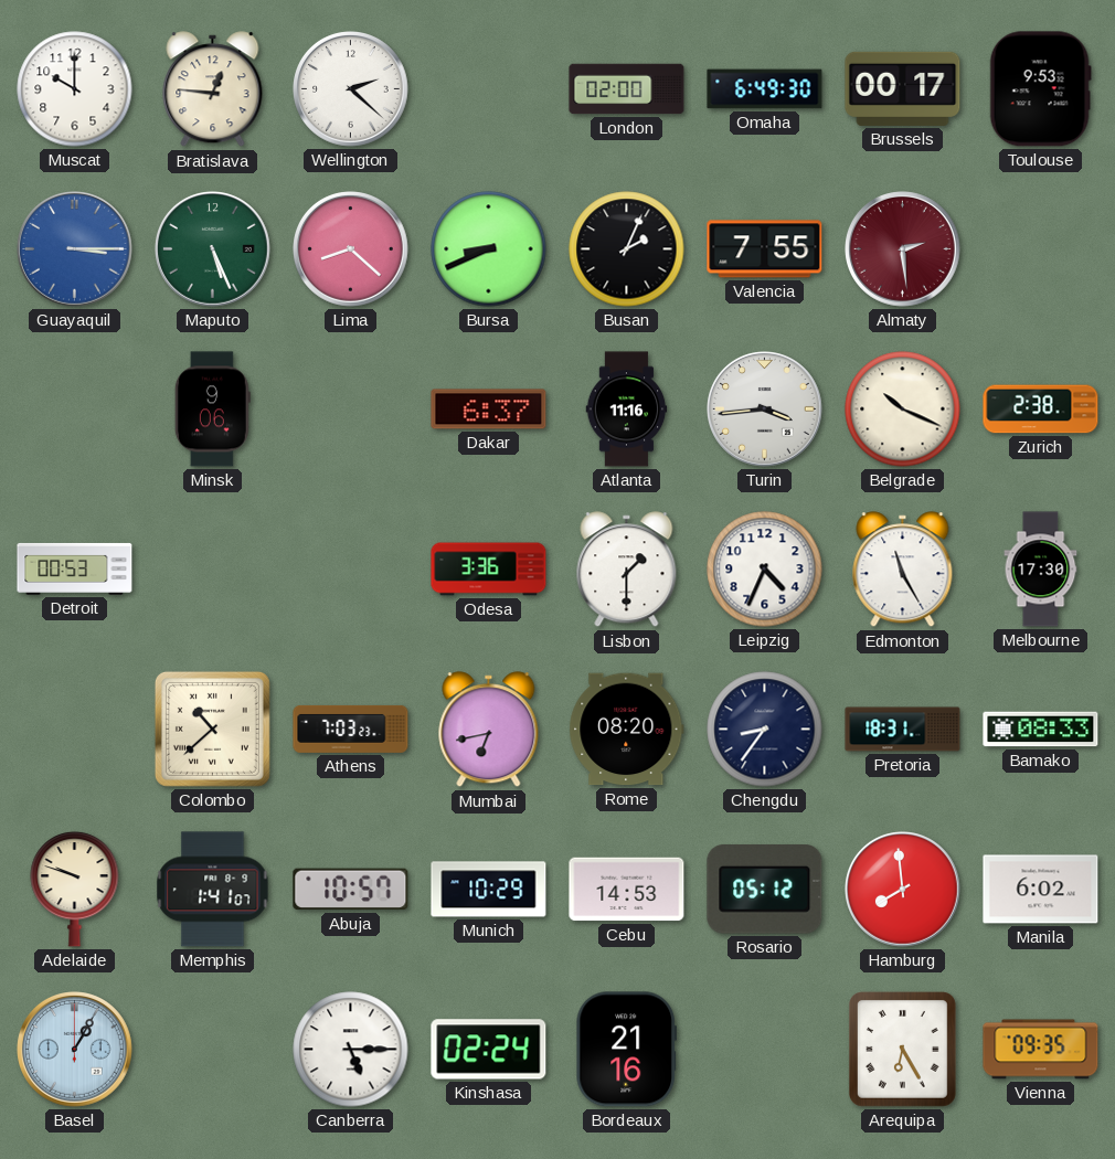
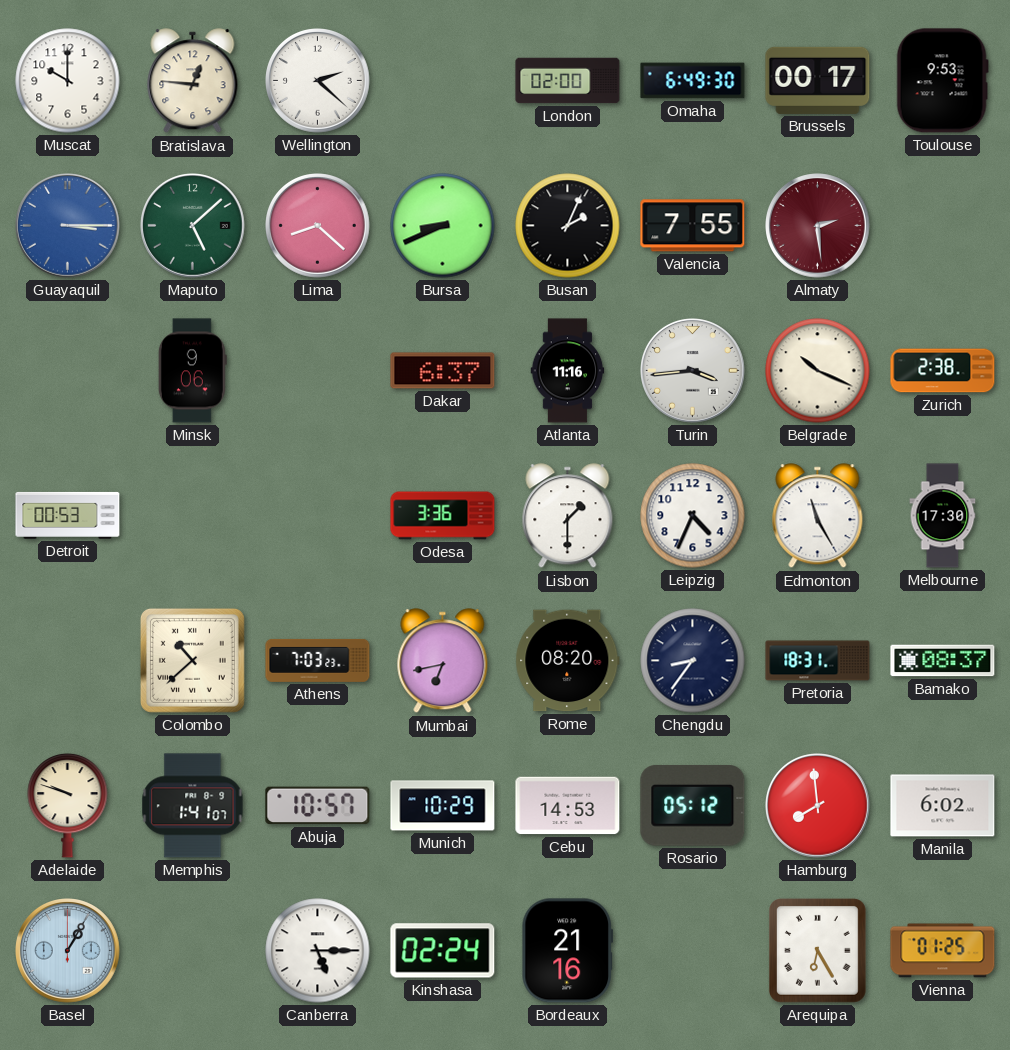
Maputo: 5:26 -> 5:08 (193, 226)
Bamako: 08:33 -> 08:37 (943, 661)
Vienna: 09:35 -> 01:25 (943, 951)
